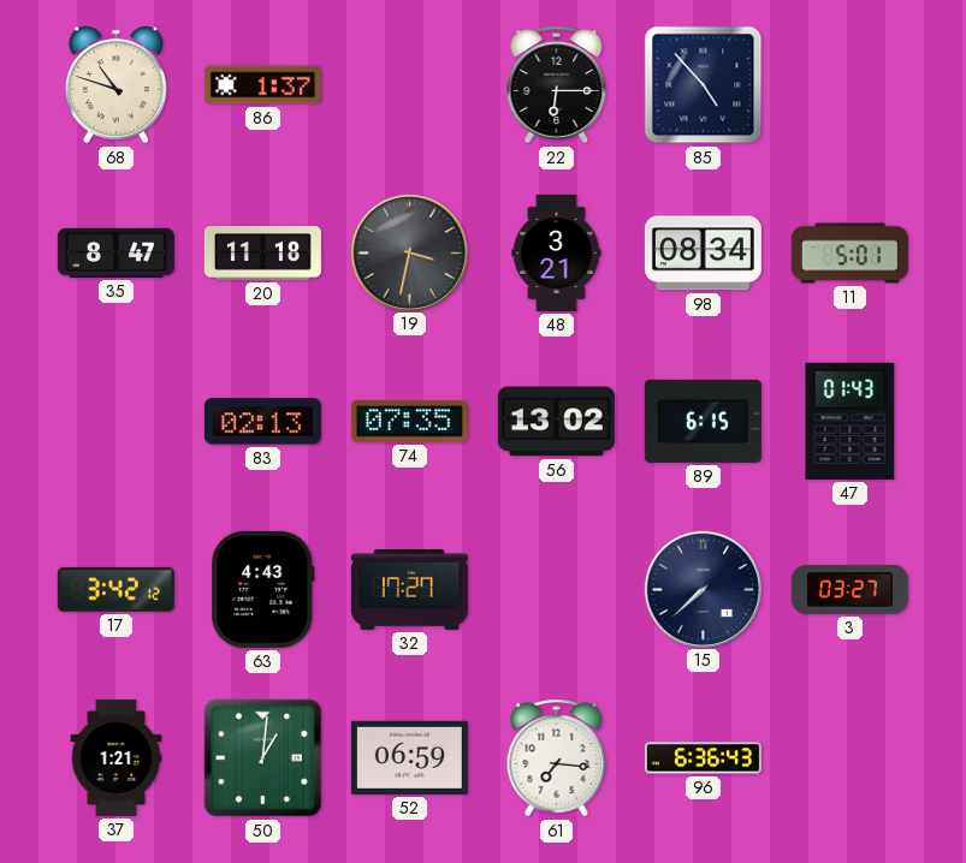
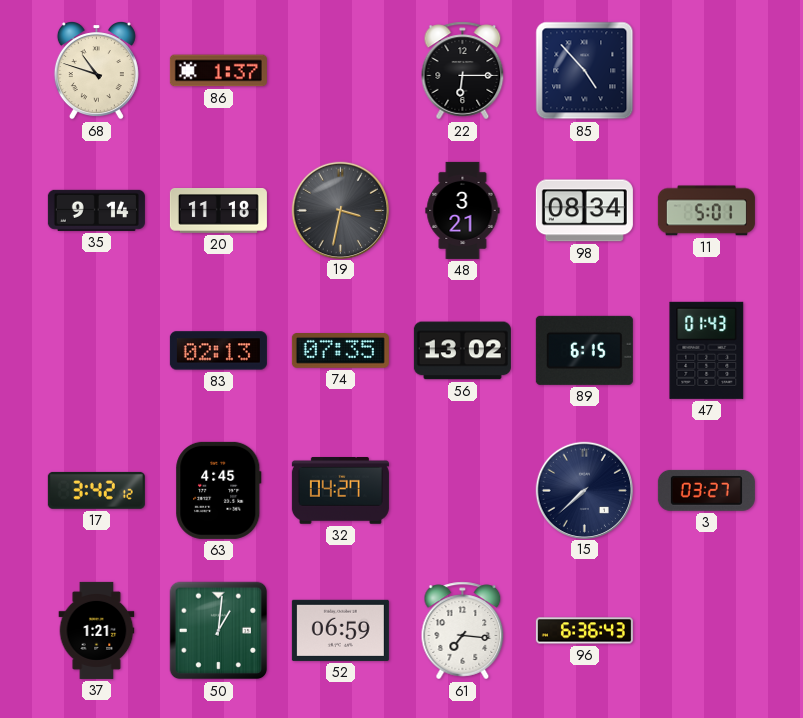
35: 8:47 -> 9:14 (96, 210)
63: 4:43 -> 4:45 (219, 490)
32: 17:27 -> 04:27 (340, 491)
